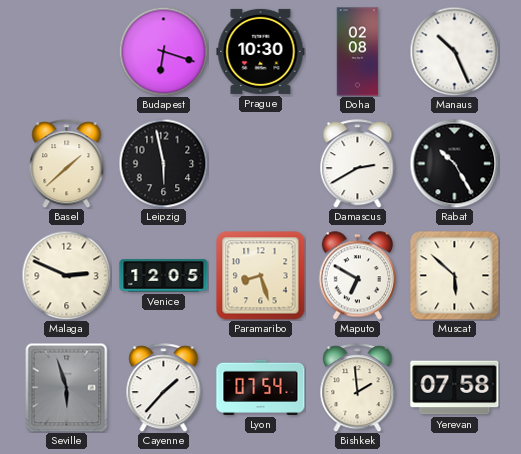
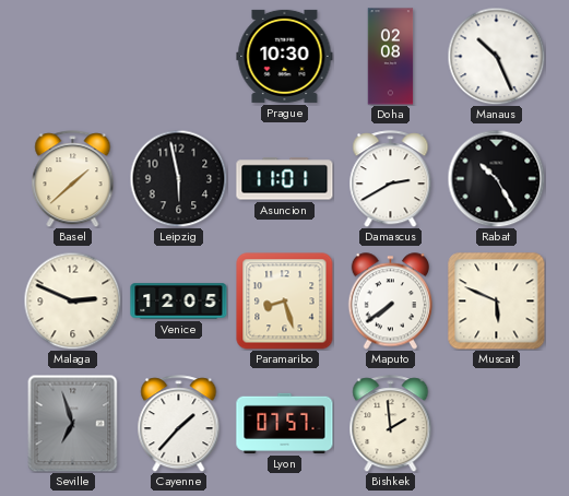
Budapest: 6:18 -> none (163, 51)
Asuncion: none -> 11:01 (285, 179)
Maputo: 6:50 -> 7:39 (391, 302)
Muscat: 5:52 -> 5:49 (497, 302)
Seville: 5:57 -> 6:57 (73, 423)
Lyon: 07:54 -> 07:57 (285, 423)
Yerevan: 07:58 -> none (455, 388)
